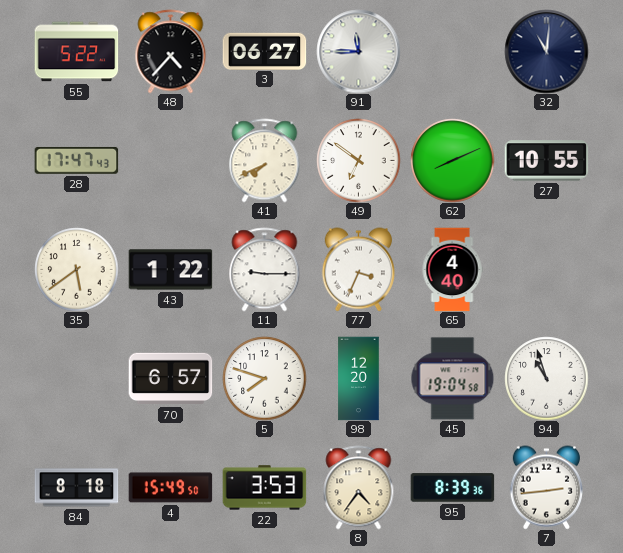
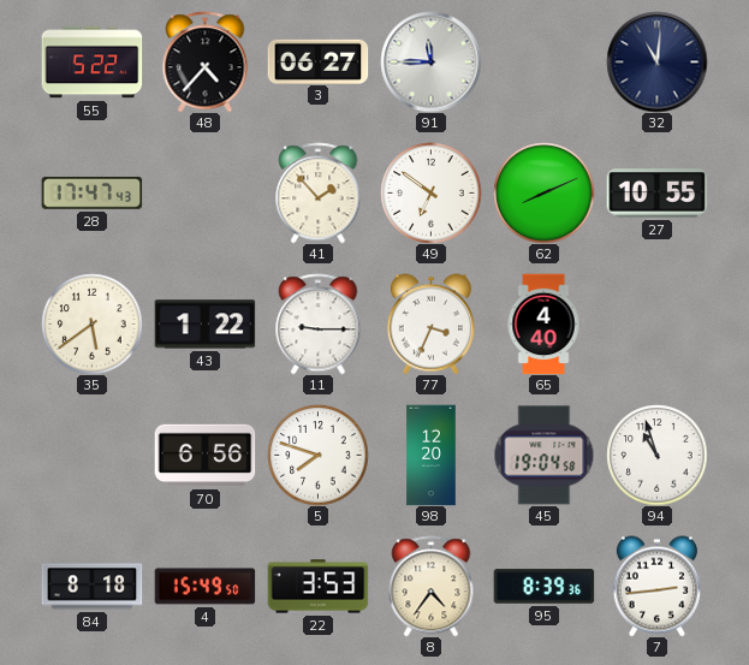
41: 7:41 -> 1:53 (319, 192)
70: 6:57 -> 6:56 (204, 456)
